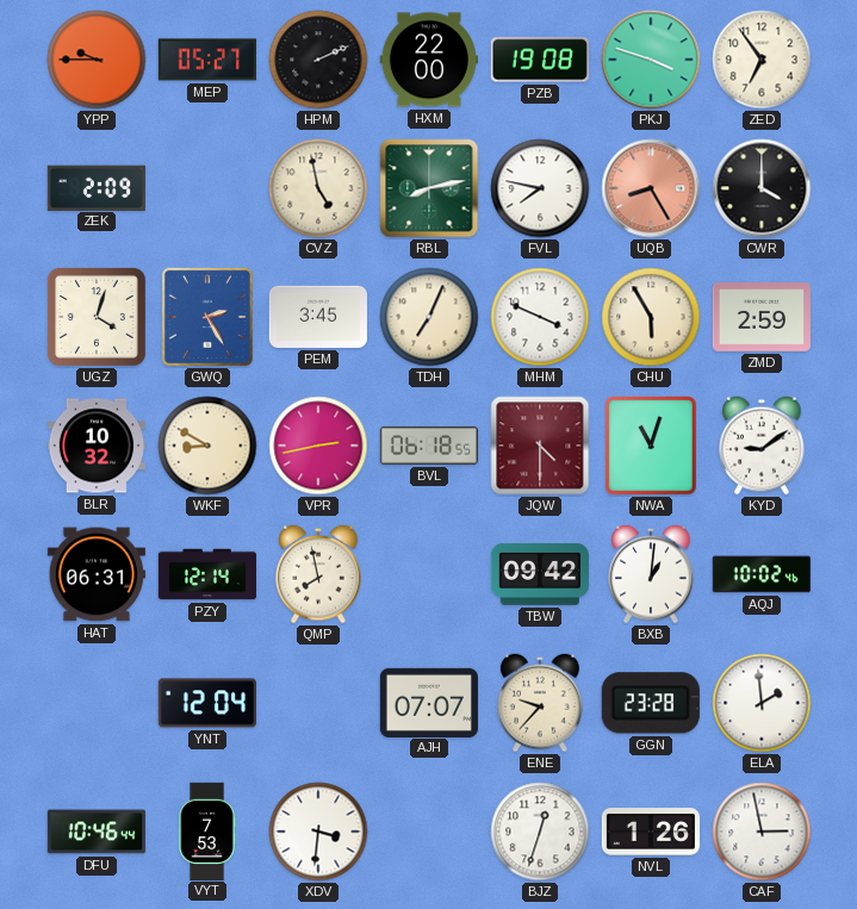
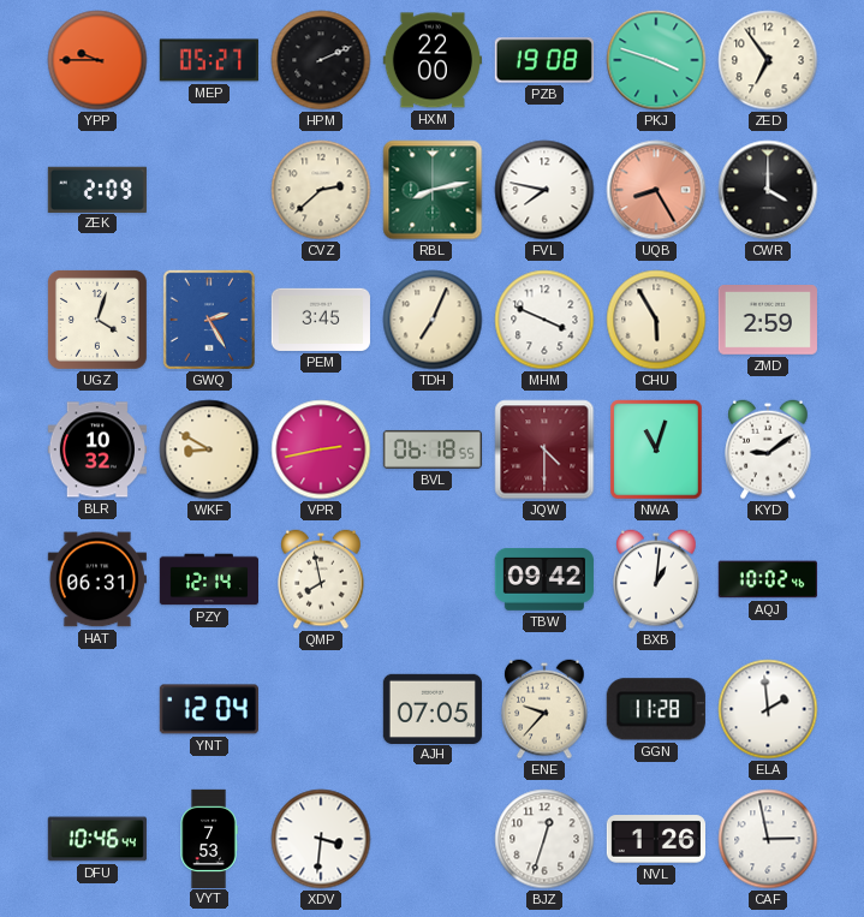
CVZ: 4:58 -> 2:38 (321, 190)
AJH: 07:07 -> 07:05 (433, 708)
GGN: 23:28 -> 11:28 (656, 709)
